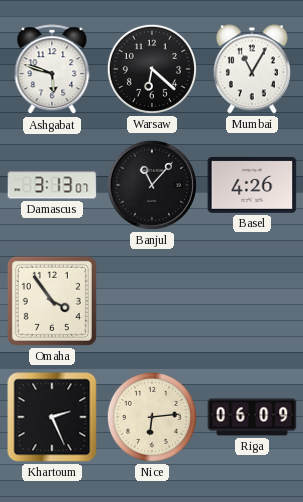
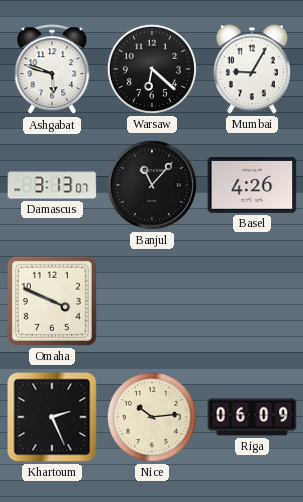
Mumbai: 11:05 -> 9:05 (252, 69)
Omaha: 3:54 -> 3:49 (52, 301)
Nice: 6:14 -> 10:14 (152, 417)
